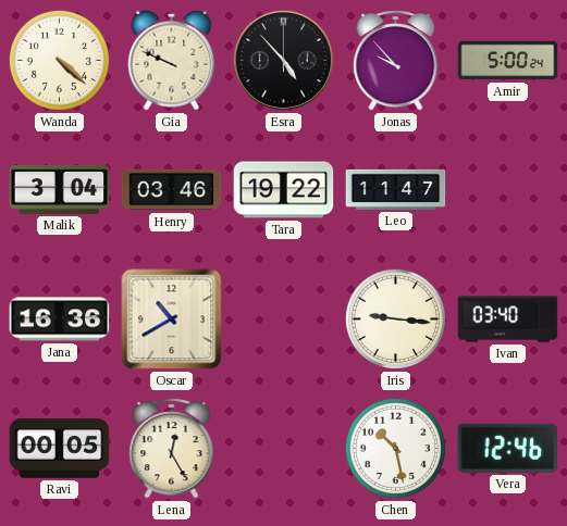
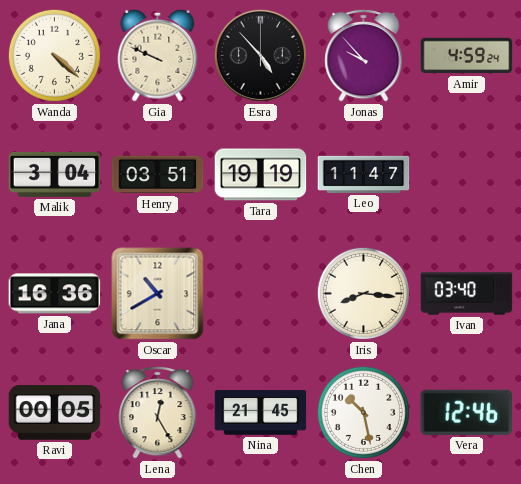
Amir: 5:00 -> 4:59 (467, 56)
Henry: 03:46 -> 03:51 (158, 175)
Tara: 19:22 -> 19:19 (261, 175)
Iris: 9:16 -> 8:16 (363, 293)
Nina: none -> 21:45 (261, 413)
